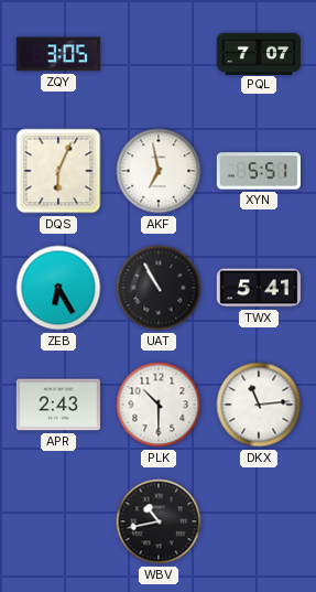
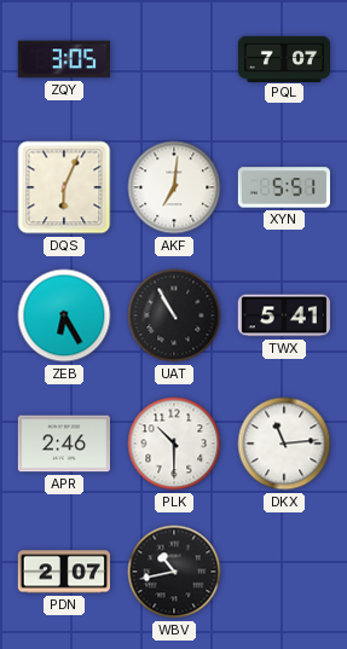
AKF: 6:58 -> 7:01 (174, 187)
APR: 2:43 -> 2:46 (63, 444)
PDN: none -> 2:07 (64, 572)
